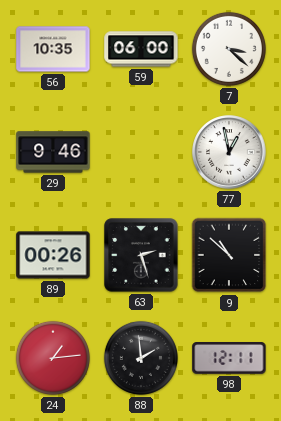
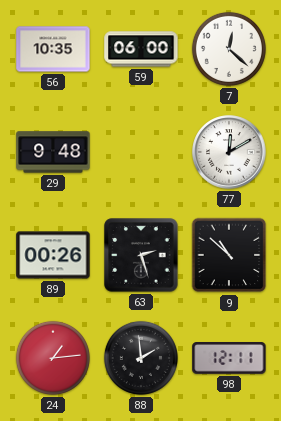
7: 3:22 -> 12:22 (229, 49)
29: 9:46 -> 9:48 (53, 152)
77: 12:58 -> 12:10 (229, 152)
